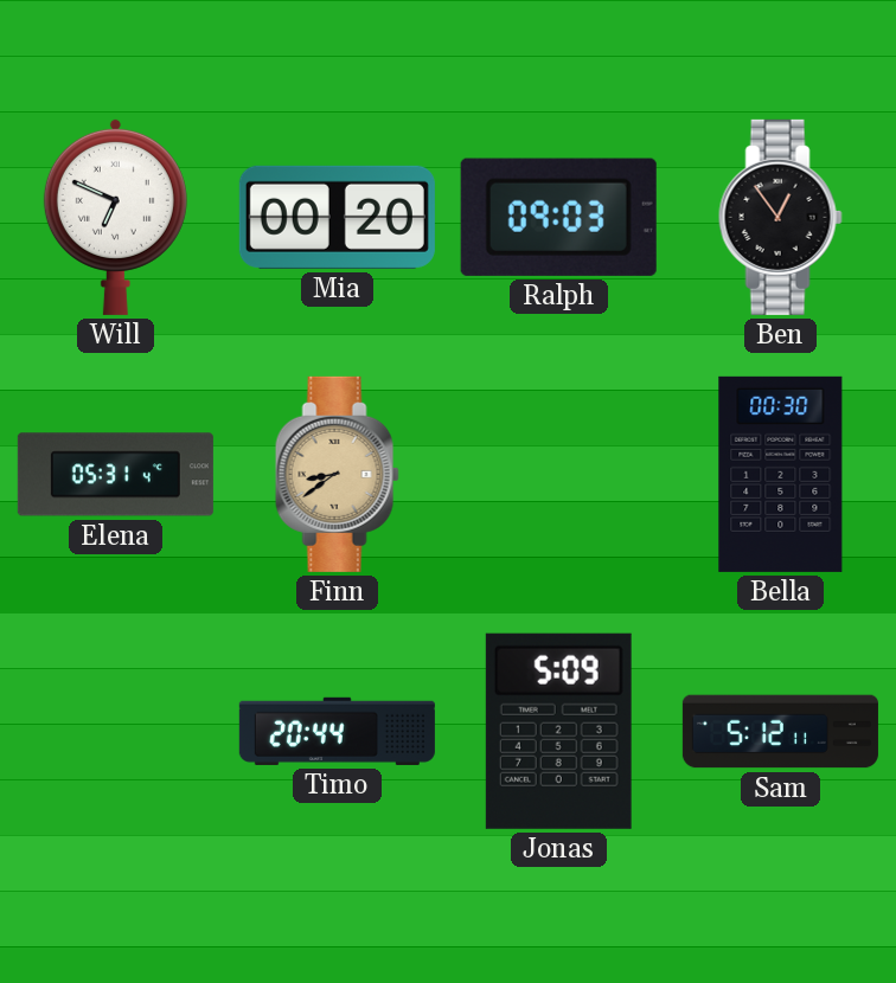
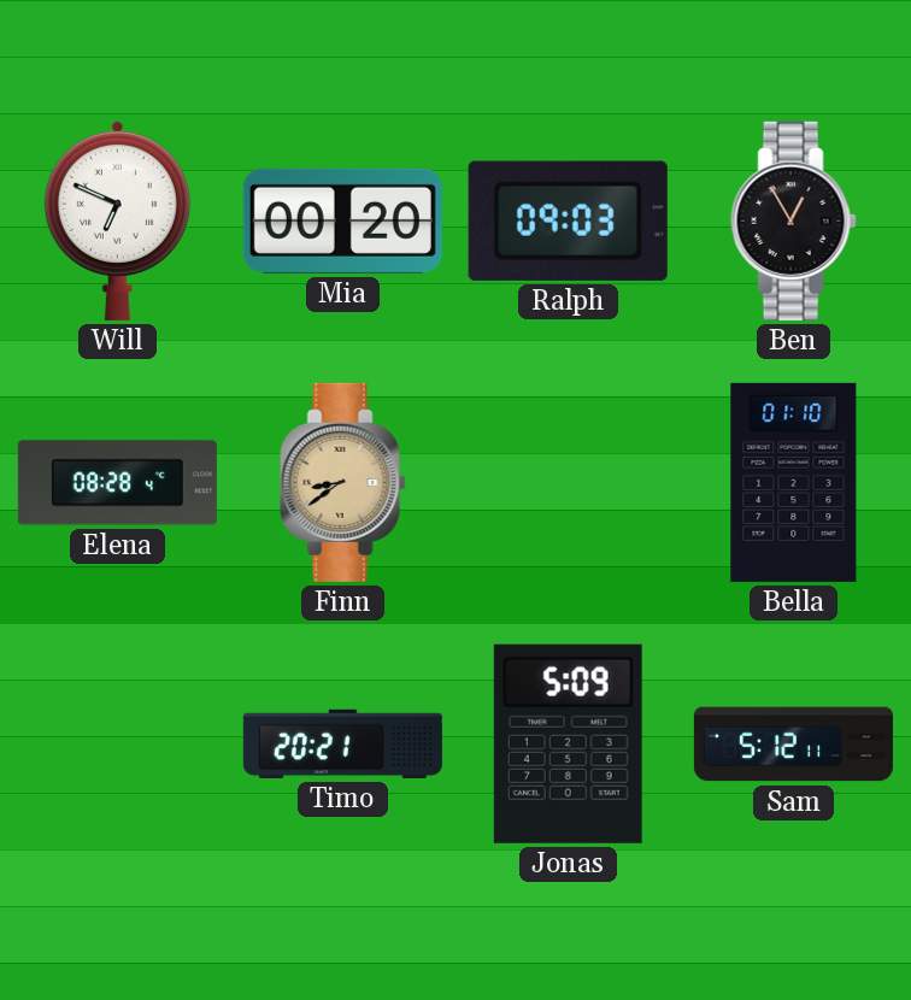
Ben: 12:54 -> 12:55 (793, 220)
Elena: 05:31 -> 08:28 (117, 483)
Bella: 00:30 -> 01:10 (794, 482)
Timo: 20:44 -> 20:21 (342, 743)
